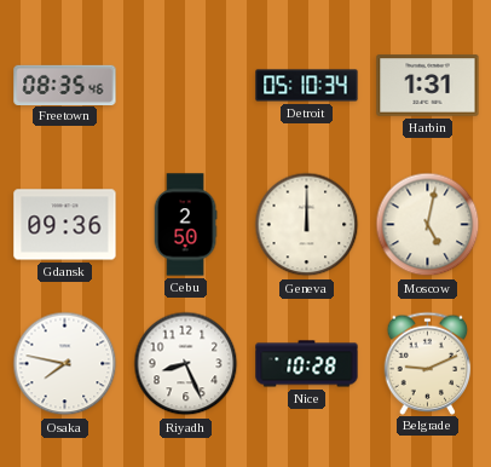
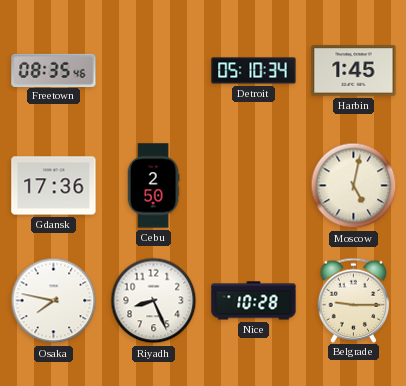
Harbin: 1:31 -> 1:45 (354, 71)
Gdansk: 09:36 -> 17:36 (54, 186)
Geneva: 12:00 -> none (307, 225)
Belgrade: 9:11 -> 9:15 (354, 300)
